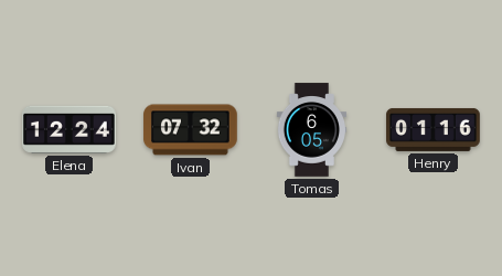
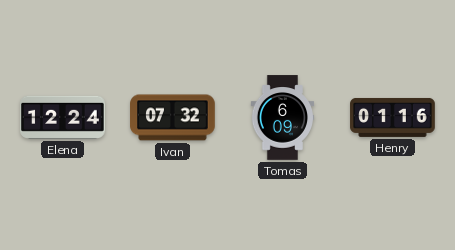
Tomas: 6:05 -> 6:09 (283, 118)
